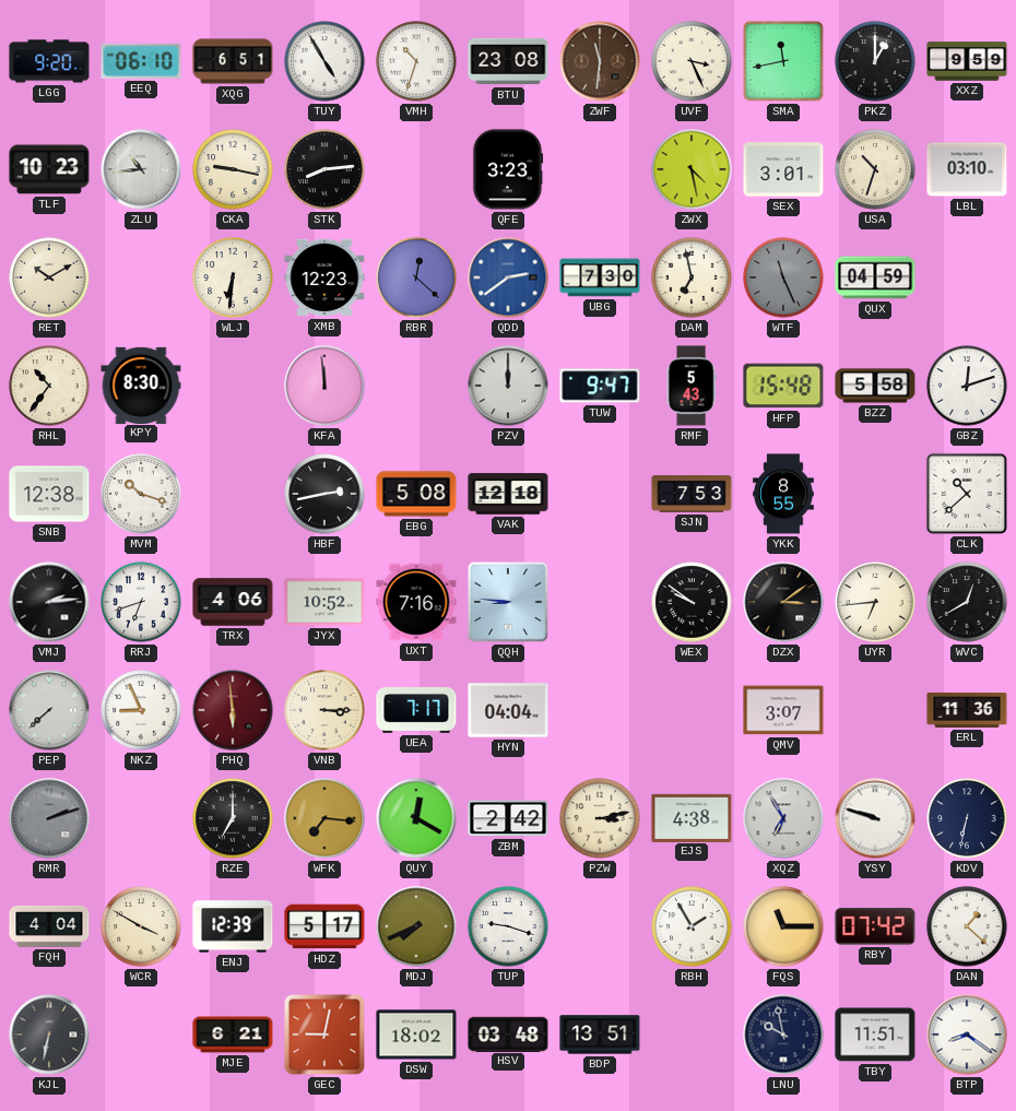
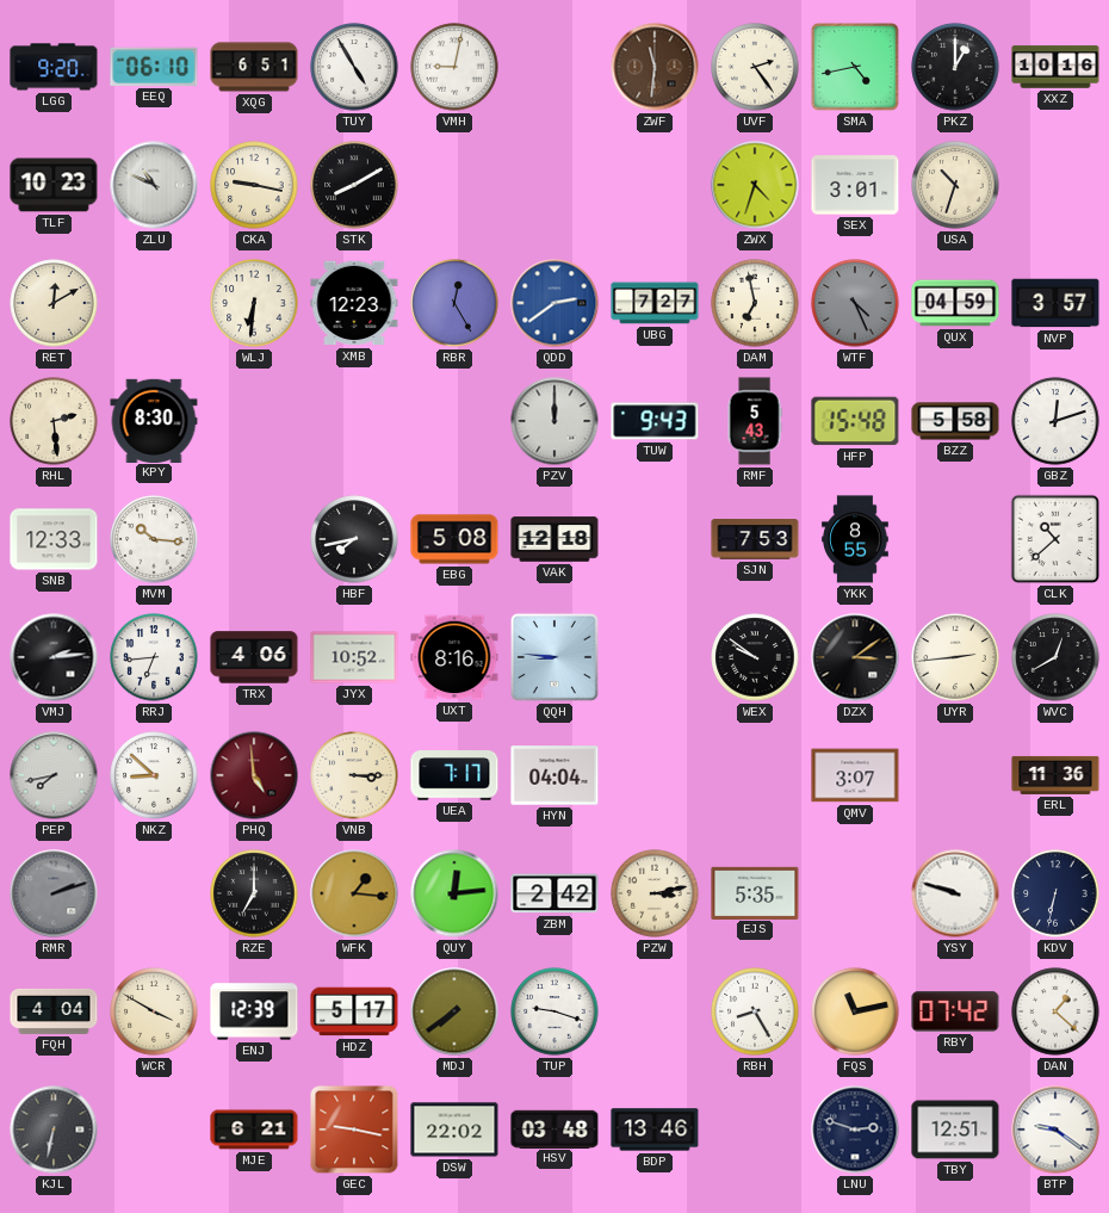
VMH: 10:33 -> 9:02 (454, 67)
BTU: 23:08 -> none (508, 61)
UVF: 3:26 -> 2:24 (755, 67)
SMA: 11:43 -> 4:43 (855, 67)
XXZ: 9:59 -> 10:16 (1055, 67)
ZLU: 10:44 -> 10:49 (154, 185)
STK: 8:14 -> 8:10 (354, 185)
QFE: 3:23 -> none (508, 169)
ZWX: 4:28 -> 4:33 (755, 185)
LBL: 03:10 -> none (967, 169)
RET: 10:10 -> 12:10 (54, 303)
RBR: 12:22 -> 12:25 (454, 303)
UBG: 7:30 -> 7:27 (655, 303)
WTF: 11:26 -> 4:26 (855, 303)
NVP: none -> 3:57 (1055, 303)
RHL: 10:36 -> 2:29 (54, 421)
KFA: 11:59 -> none (324, 386)
TUW: 9:47 -> 9:43 (655, 421)
SNB: 12:38 -> 12:33 (54, 539)
MVM: 10:18 -> 10:16 (154, 539)
HBF: 2:43 -> 7:43 (354, 539)
RRJ: 6:42 -> 6:44 (154, 657)
UXT: 7:16 -> 8:16 (454, 657)
UYR: 6:44 -> 2:44 (955, 657)
PEP: 7:38 -> 7:43 (54, 775)
NKZ: 8:56 -> 8:52 (154, 775)
PHQ: 5:59 -> 4:59 (254, 775)
WFK: 7:16 -> 1:16 (354, 893)
QUY: 12:20 -> 12:14 (454, 893)
EJS: 4:38 -> 5:35 (755, 892)
XQZ: 6:55 -> none (783, 818)
MDJ: 7:41 -> 7:39 (454, 1011)
RBH: 1:55 -> 8:25 (755, 1011)
FQS: 11:15 -> 11:13 (855, 1011)
GEC: 9:02 -> 9:17 (354, 1130)
DSW: 18:02 -> 22:02 (454, 1130)
BDP: 13:51 -> 13:46 (655, 1130)
LNU: 9:58 -> 2:48 (855, 1130)
TBY: 11:51 -> 12:51 (955, 1130)
BTP: 8:21 -> 9:21 (1055, 1130)
